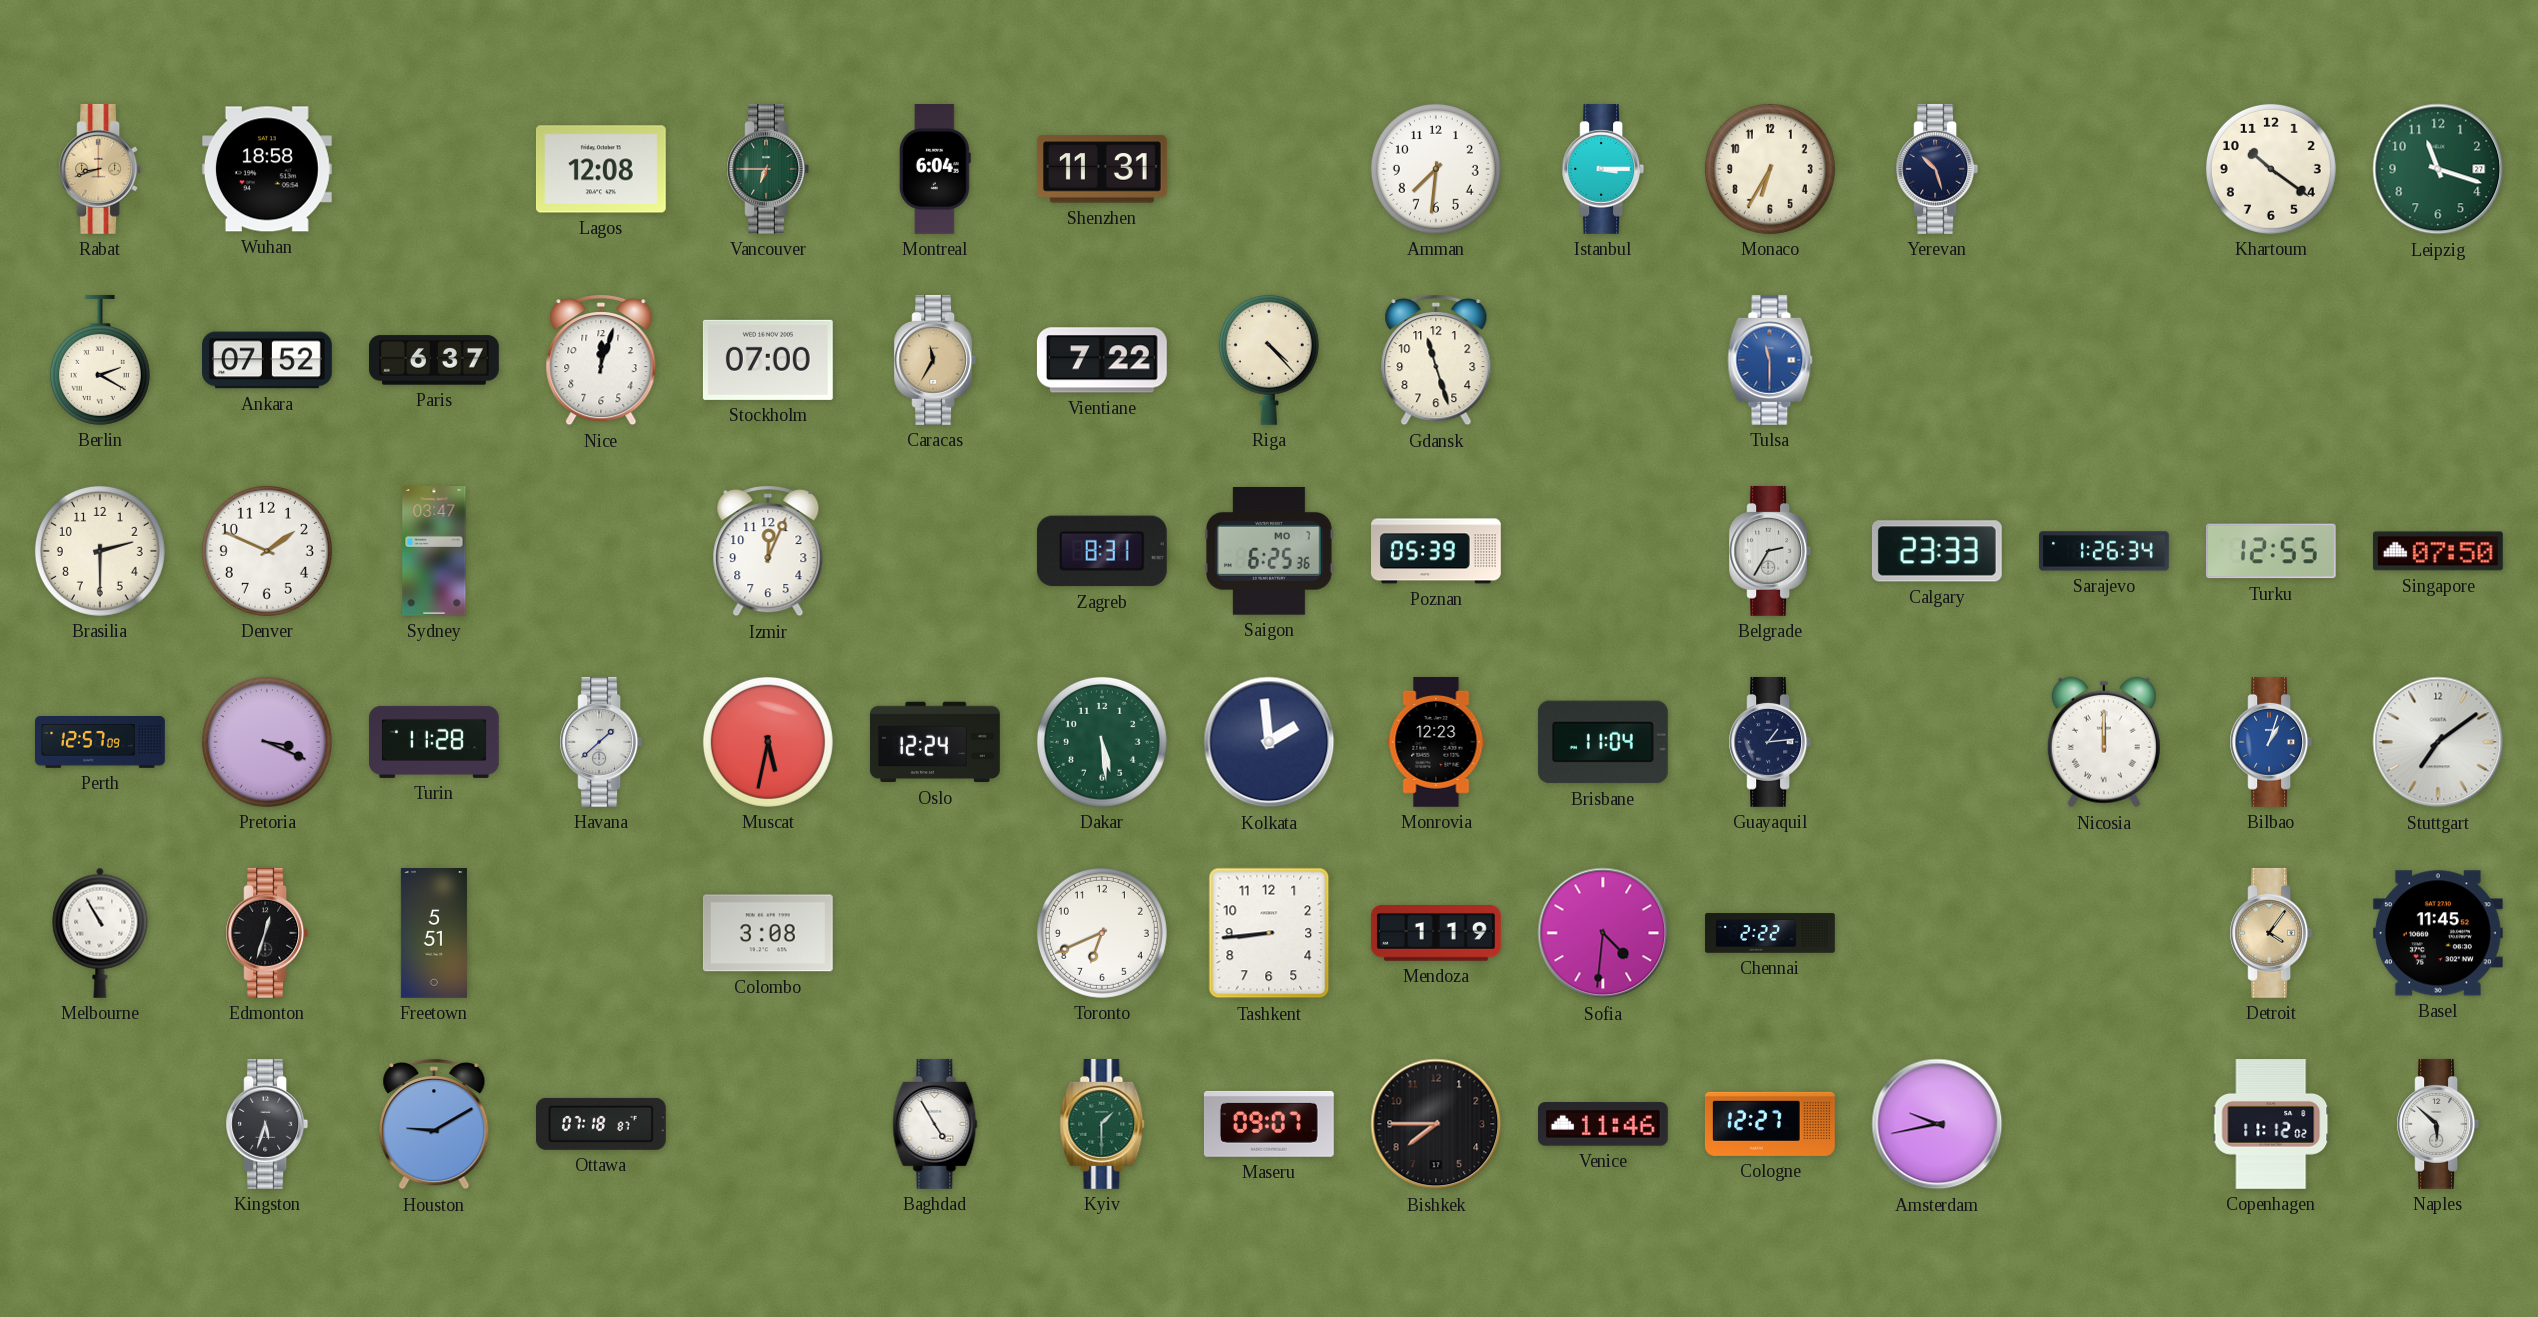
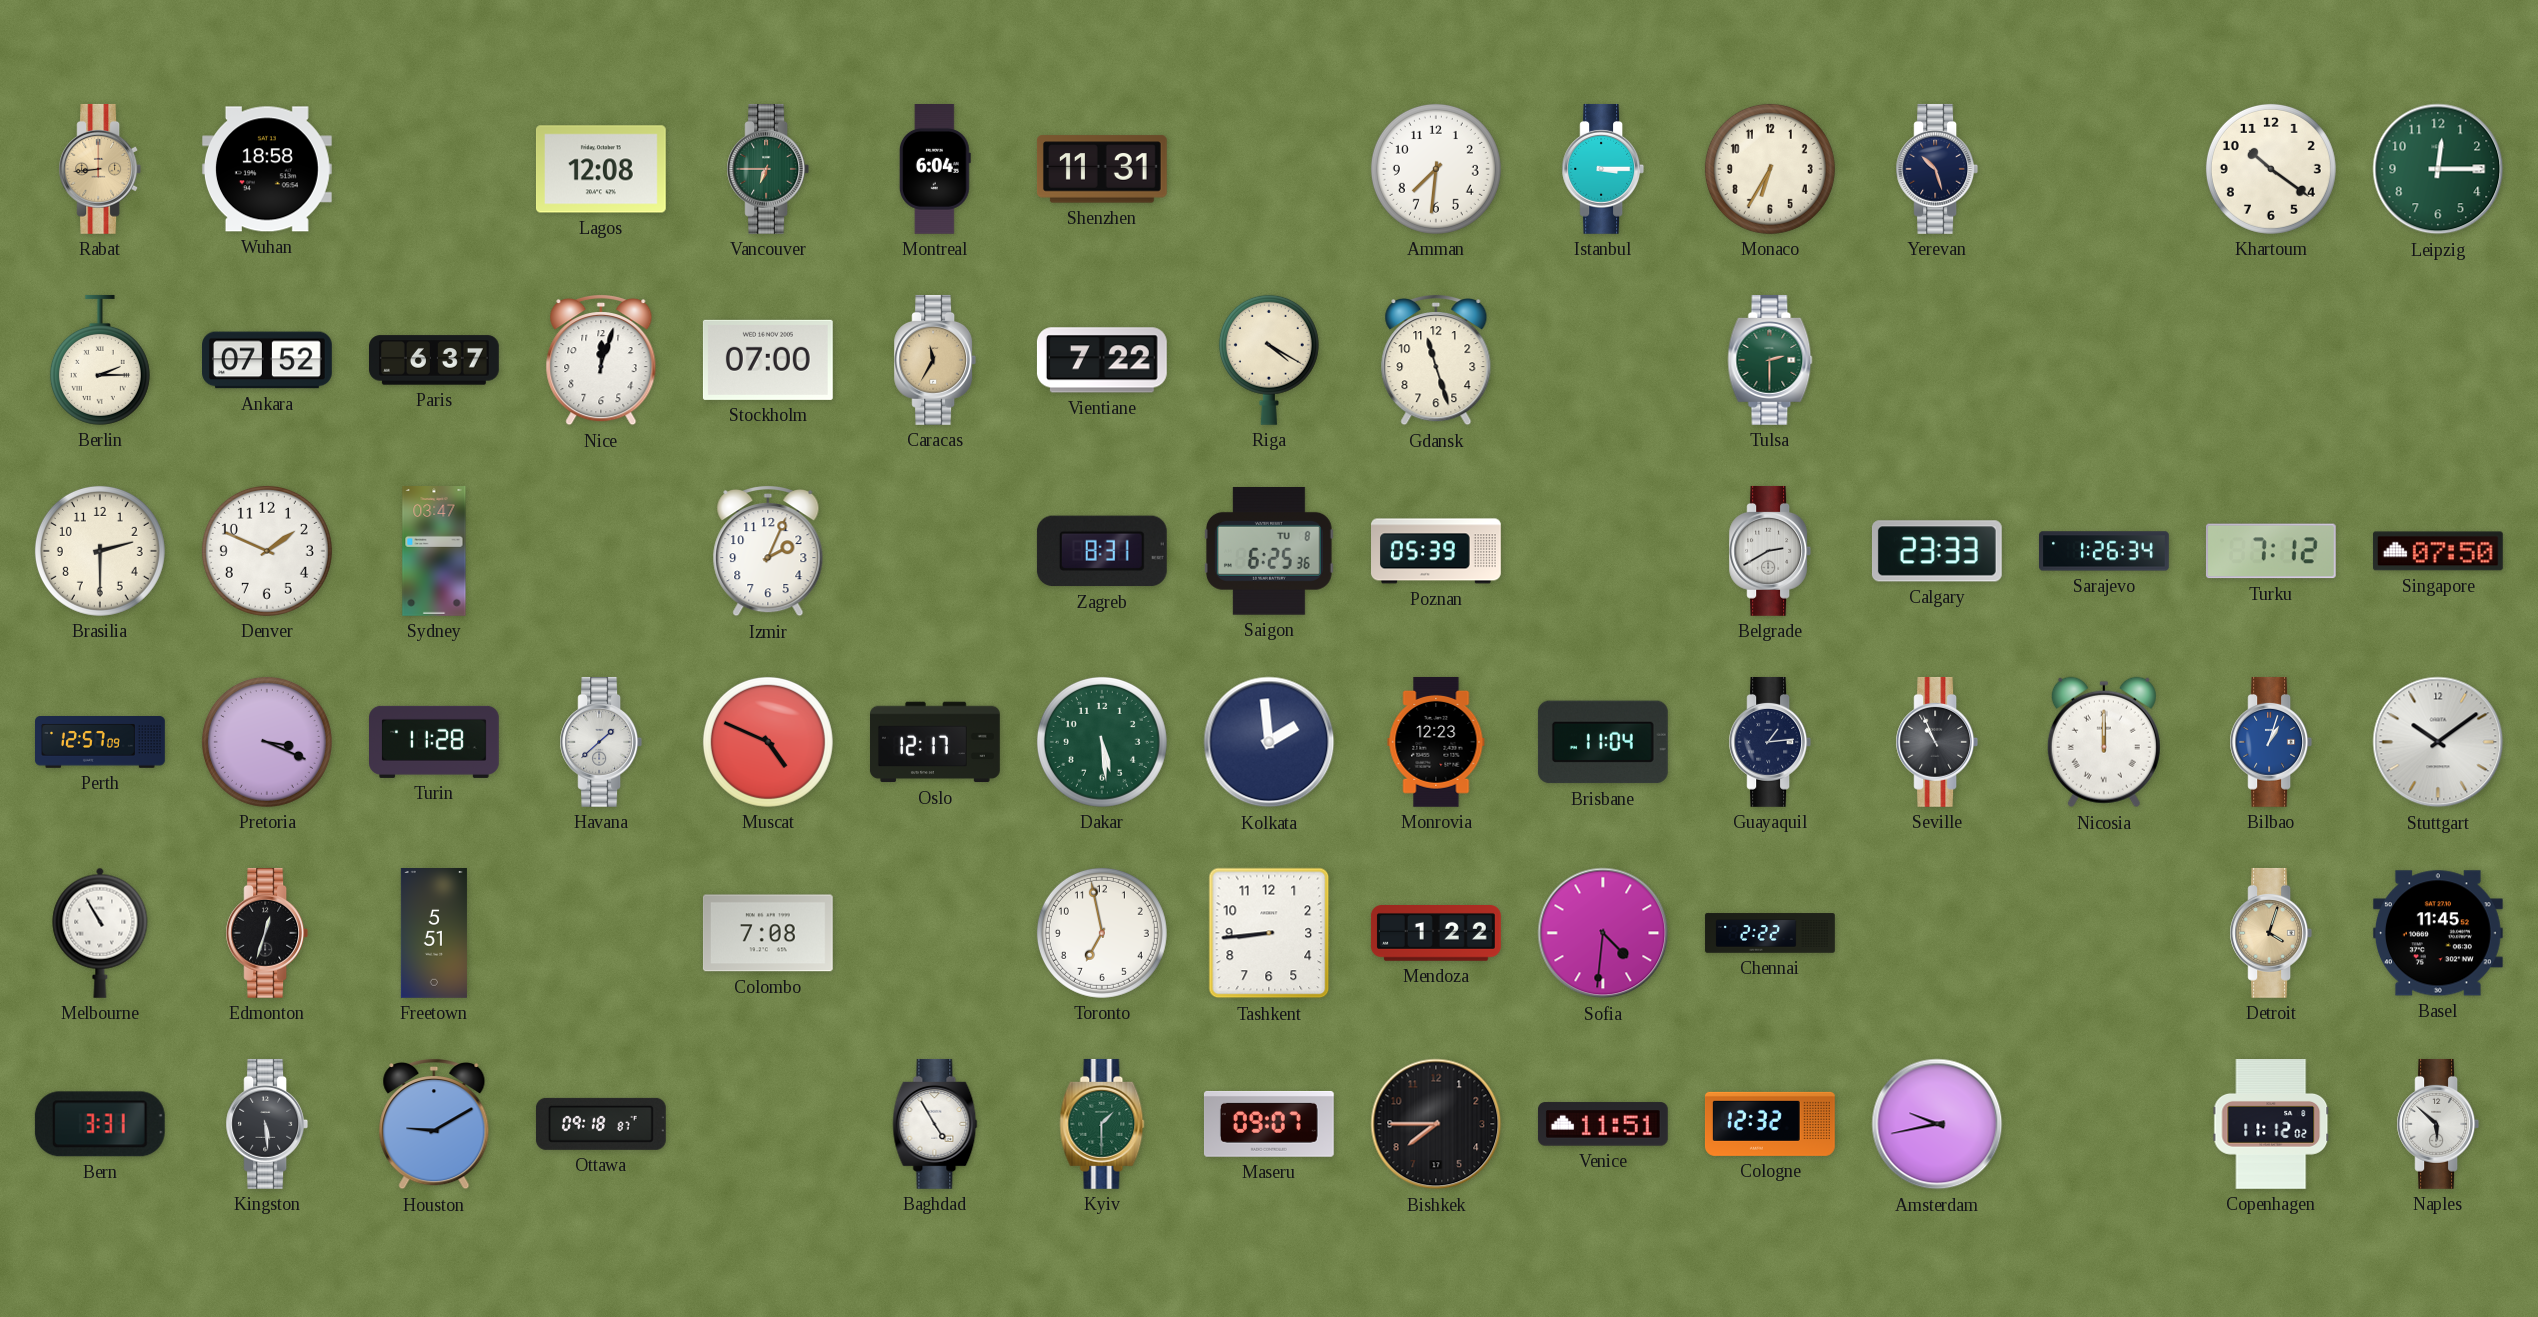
Rabat: 8:42 -> 8:44 (100, 169)
Leipzig: 11:18 -> 12:15 (2438, 169)
Berlin: 2:20 -> 2:15 (100, 360)
Riga: 4:23 -> 4:20 (1269, 360)
Tulsa: 11:30 -> 2:30 (1770, 360)
Tulsa dial: blue -> green (1770, 360)
Izmir: 12:04 -> 2:04 (768, 552)
Saigon date: MO 7 -> TU 8 (1269, 552)
Belgrade: 2:35 -> 2:40 (1770, 551)
Turku: 12:55 -> 7:12 (2271, 551)
Muscat: 5:32 -> 4:49 (768, 742)
Oslo: 12:24 -> 12:17 (936, 742)
Seville: none -> 10:56 (1937, 742)
Stuttgart: 7:09 -> 10:09 (2438, 742)
Colombo: 3:08 -> 7:08 (768, 933)
Toronto: 6:41 -> 6:58 (1102, 933)
Mendoza: 1:19 -> 1:22 (1436, 934)
Detroit: 4:06 -> 4:03 (2271, 933)
Bern: none -> 3:31 (100, 1124)
Kingston: 5:33 -> 5:29 (267, 1124)
Ottawa: 07:18 -> 09:18 (601, 1124)
Venice: 11:46 -> 11:51 (1603, 1124)
Cologne: 12:27 -> 12:32 (1770, 1124)
